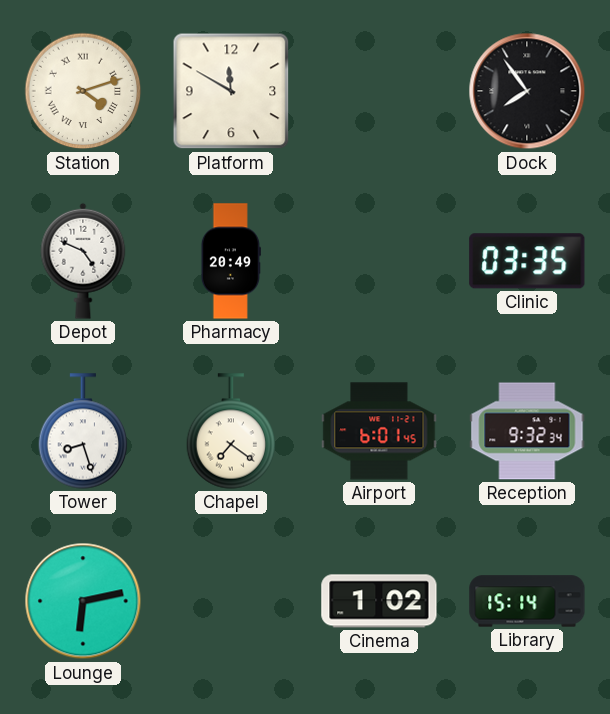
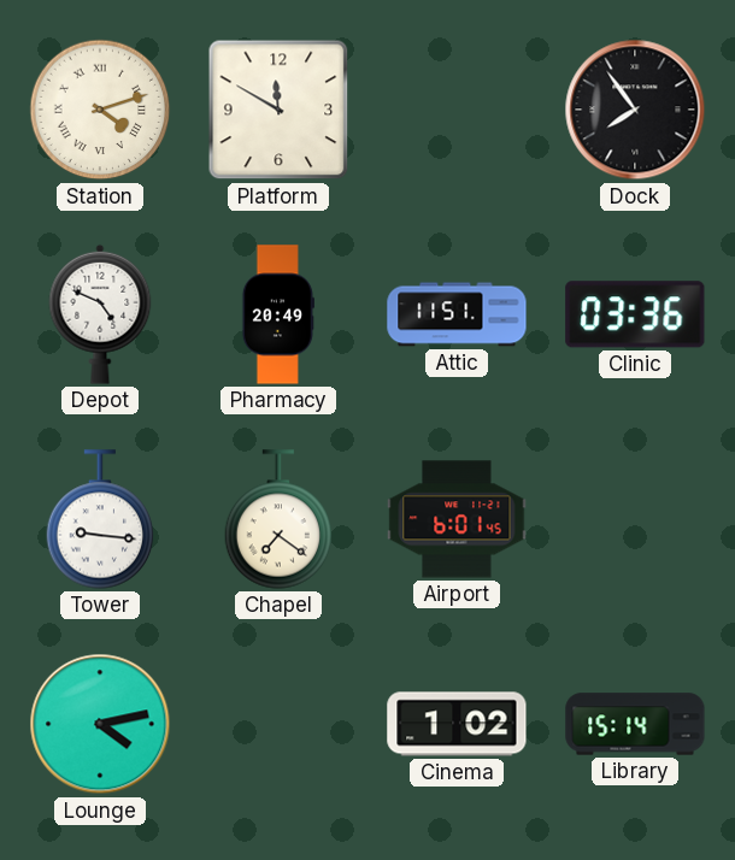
Attic: none -> 11:51 (457, 314)
Clinic: 03:35 -> 03:36 (635, 314)
Tower: 8:27 -> 9:16 (100, 519)
Reception: 9:32 -> none (527, 431)
Lounge: 6:13 -> 4:13 (100, 724)
